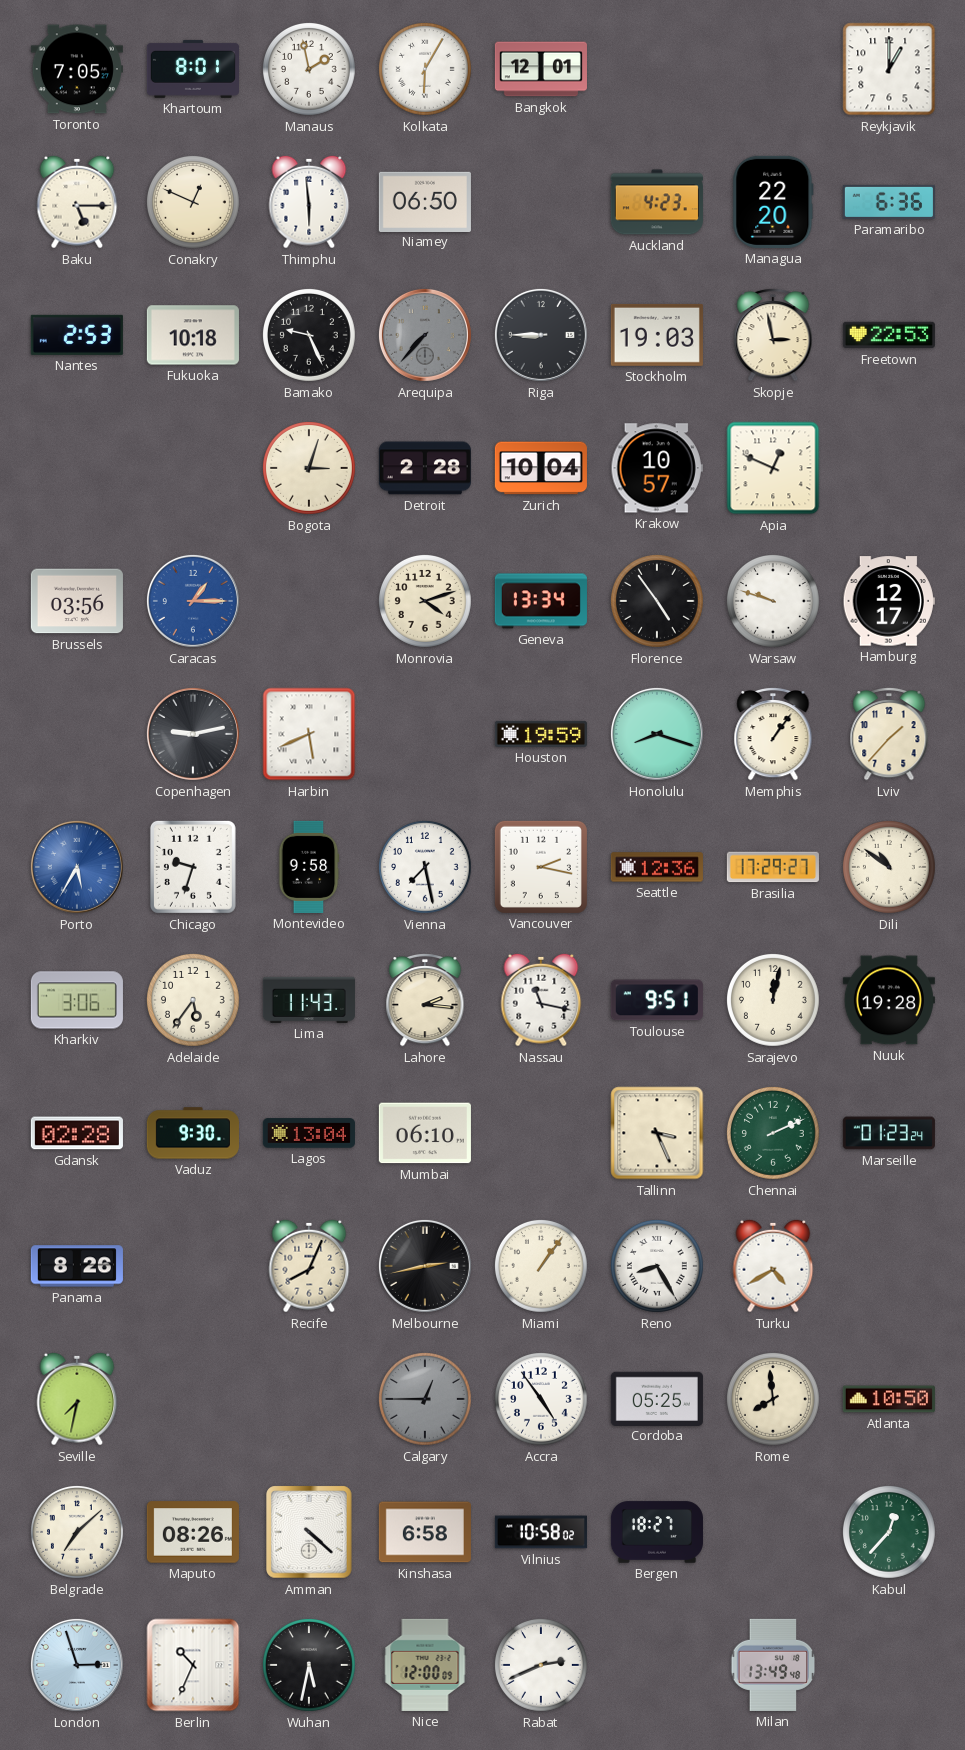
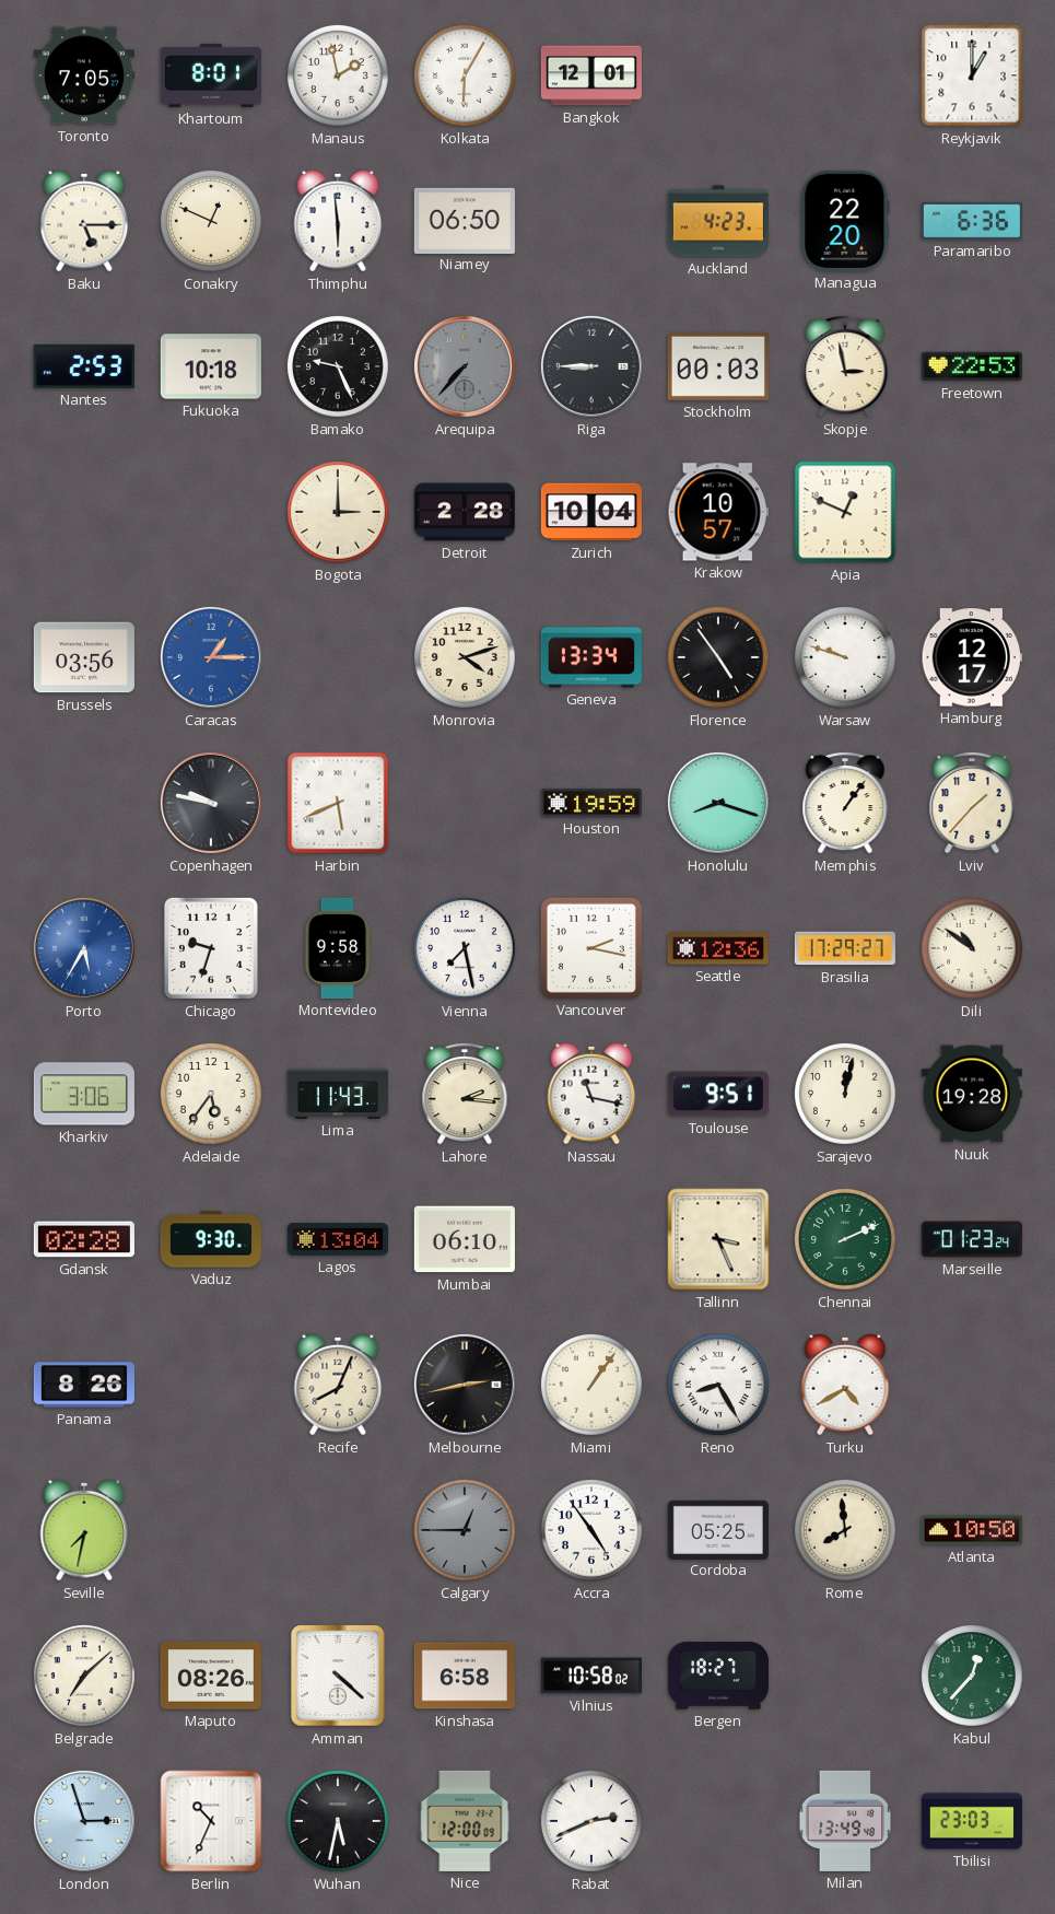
Stockholm: 19:03 -> 00:03 (718, 366)
Bogota: 3:03 -> 3:00 (339, 513)
Copenhagen: 9:13 -> 9:47 (211, 803)
Tbilisi: none -> 23:03 (972, 1821)
